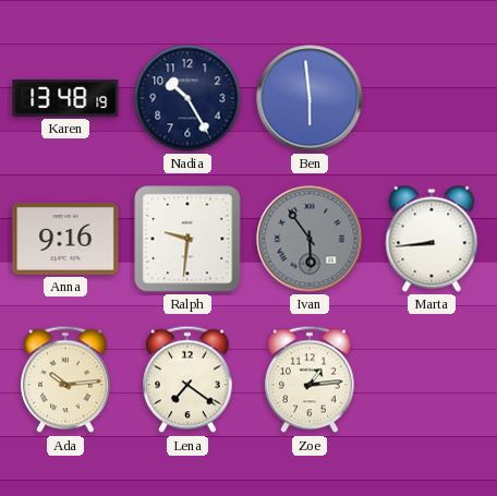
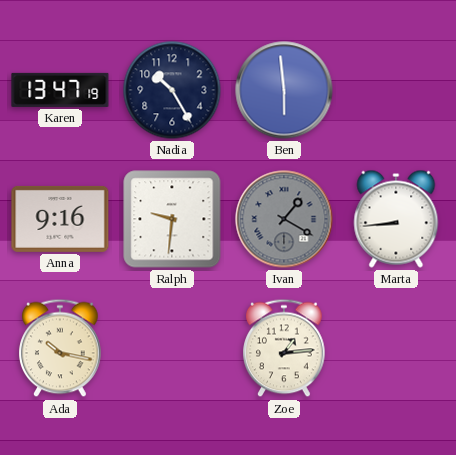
Karen: 13:48 -> 13:47 (60, 90)
Ivan: 5:54 -> 1:20 (284, 219)
Ada: 10:14 -> 10:17 (61, 348)
Lena: 7:21 -> none (189, 379)
